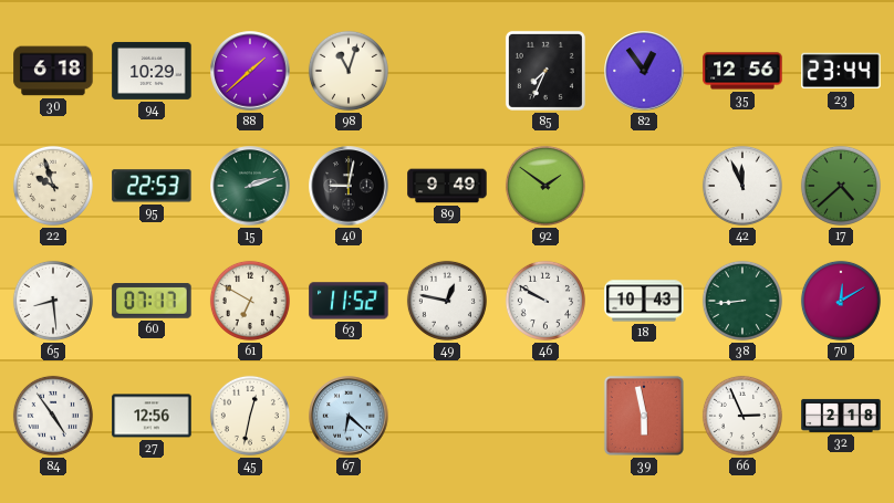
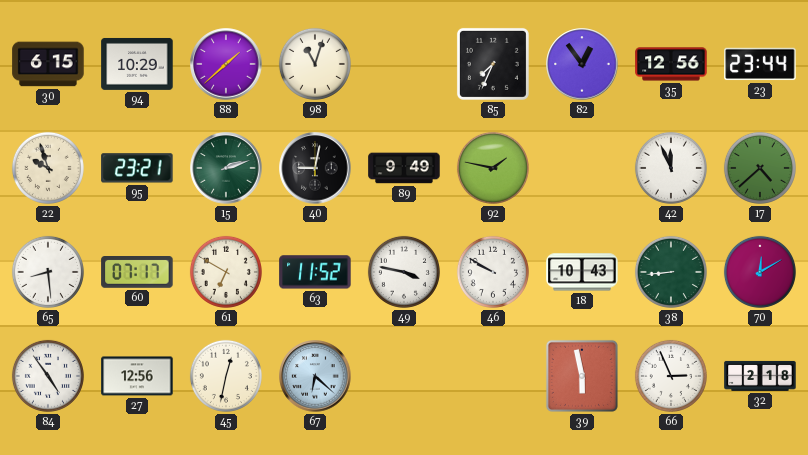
30: 6:18 -> 6:15 (48, 64)
95: 22:53 -> 23:21 (137, 168)
92: 1:51 -> 1:47 (493, 168)
49: 12:47 -> 3:47 (404, 272)
